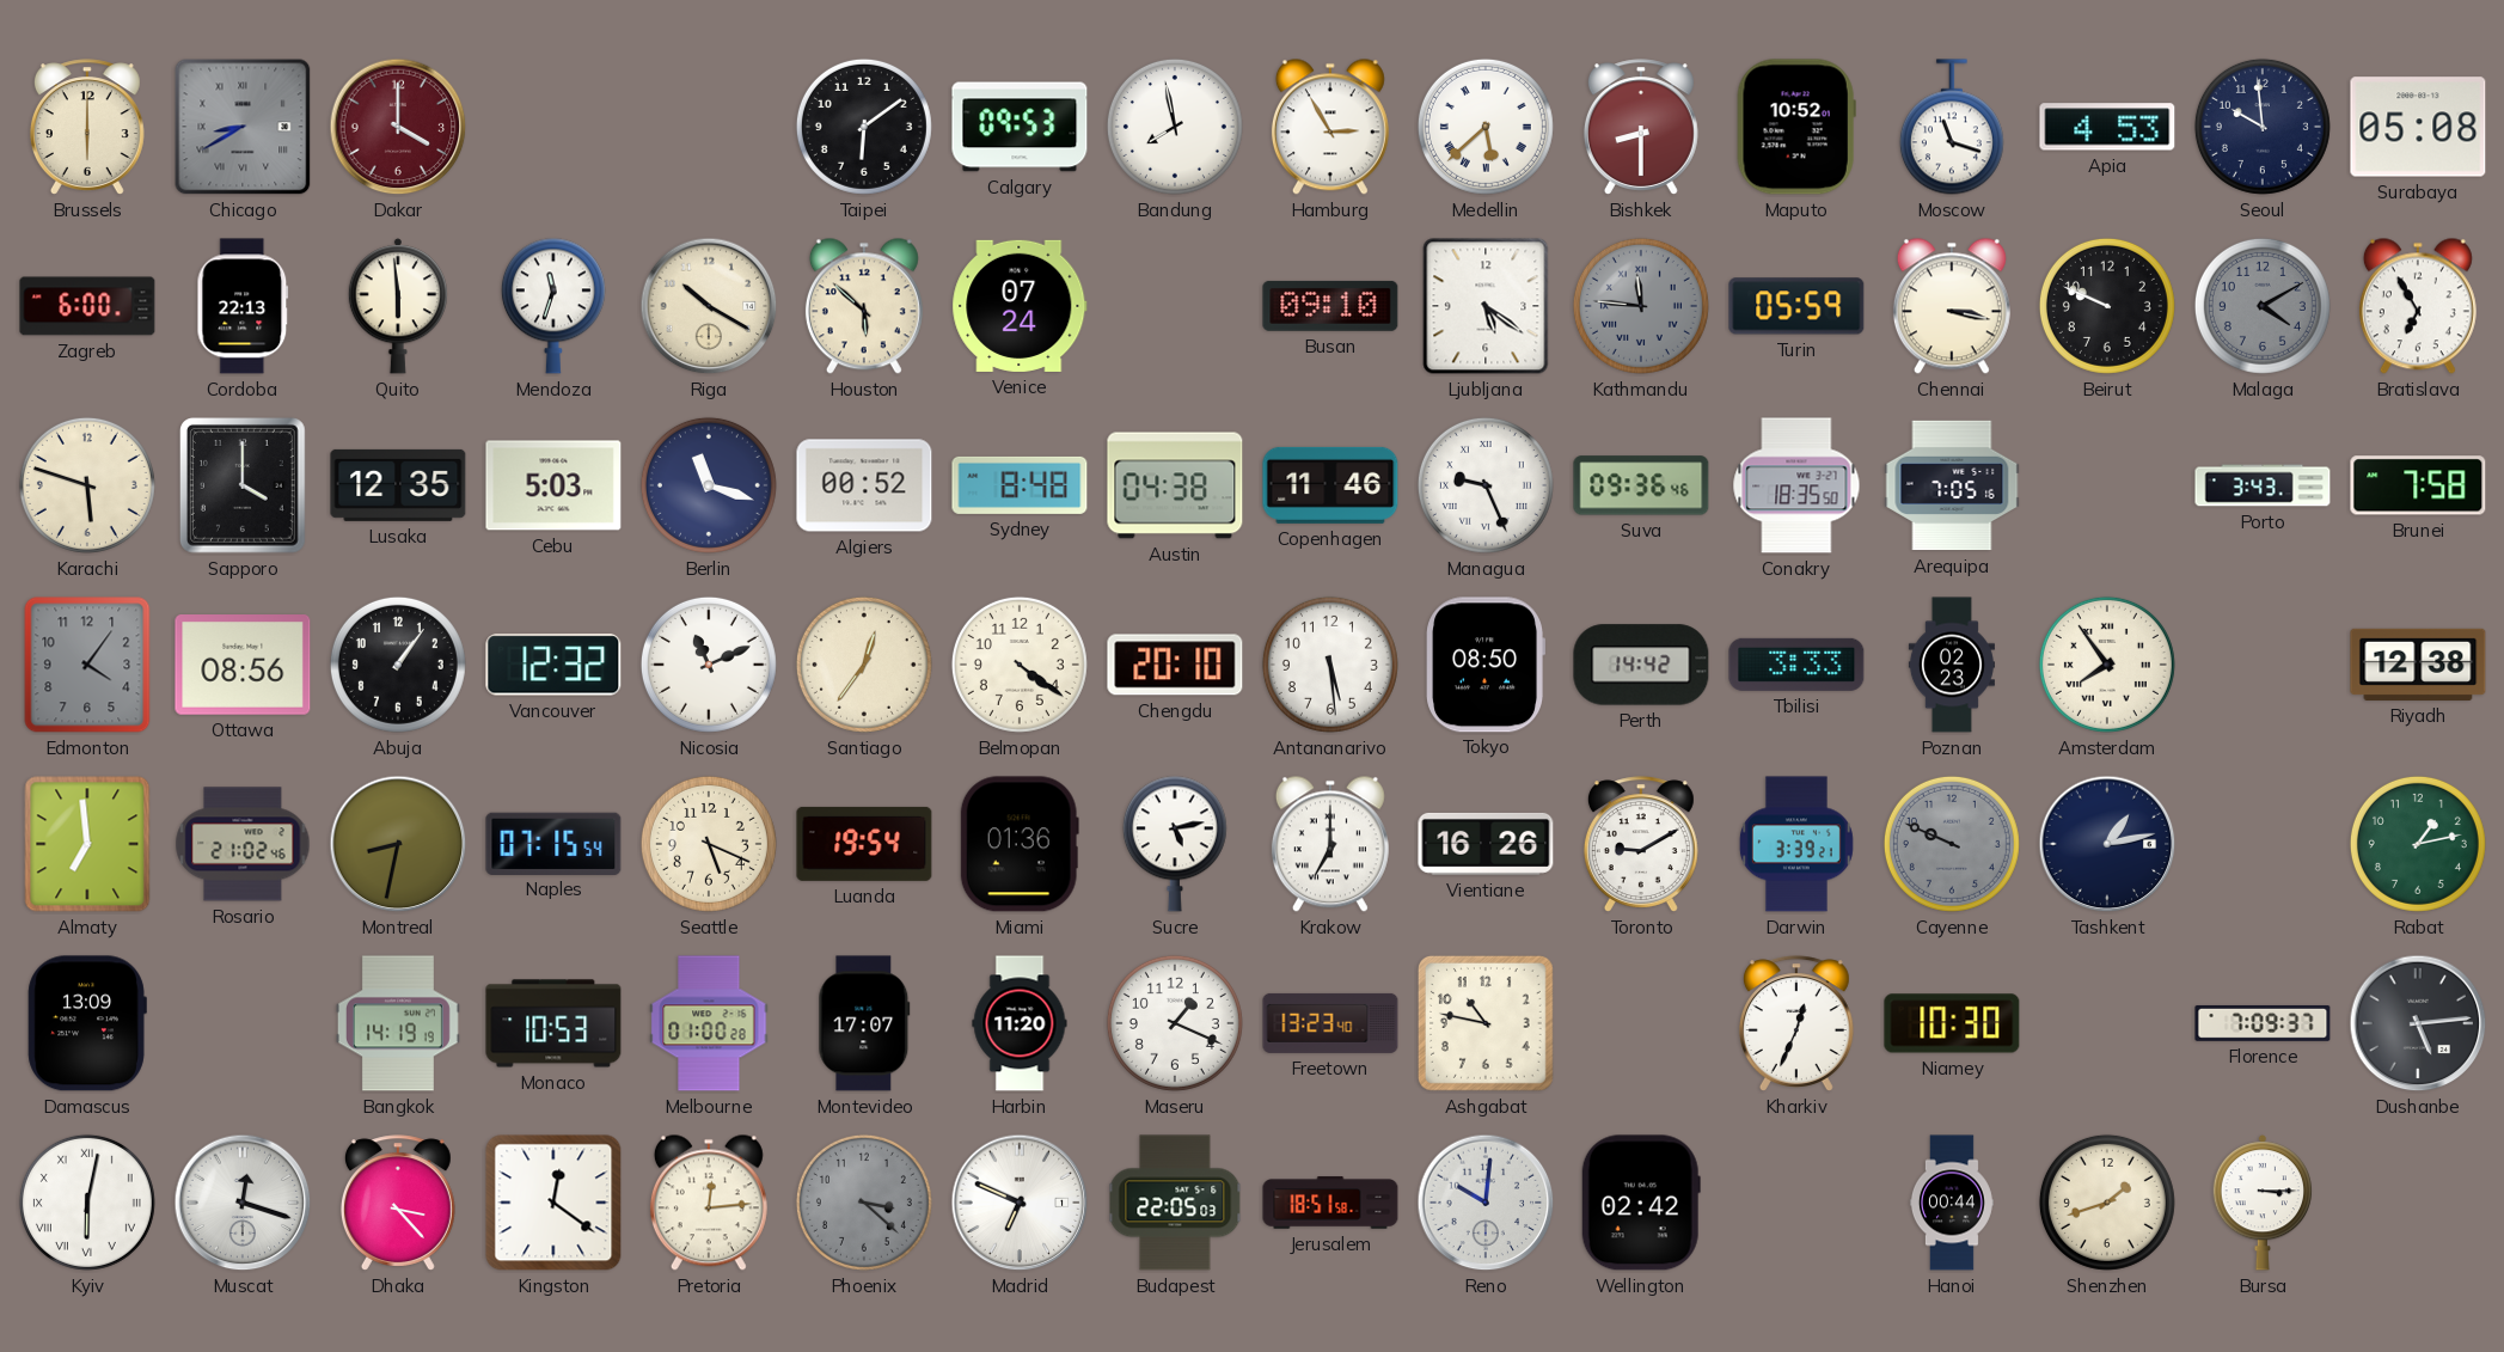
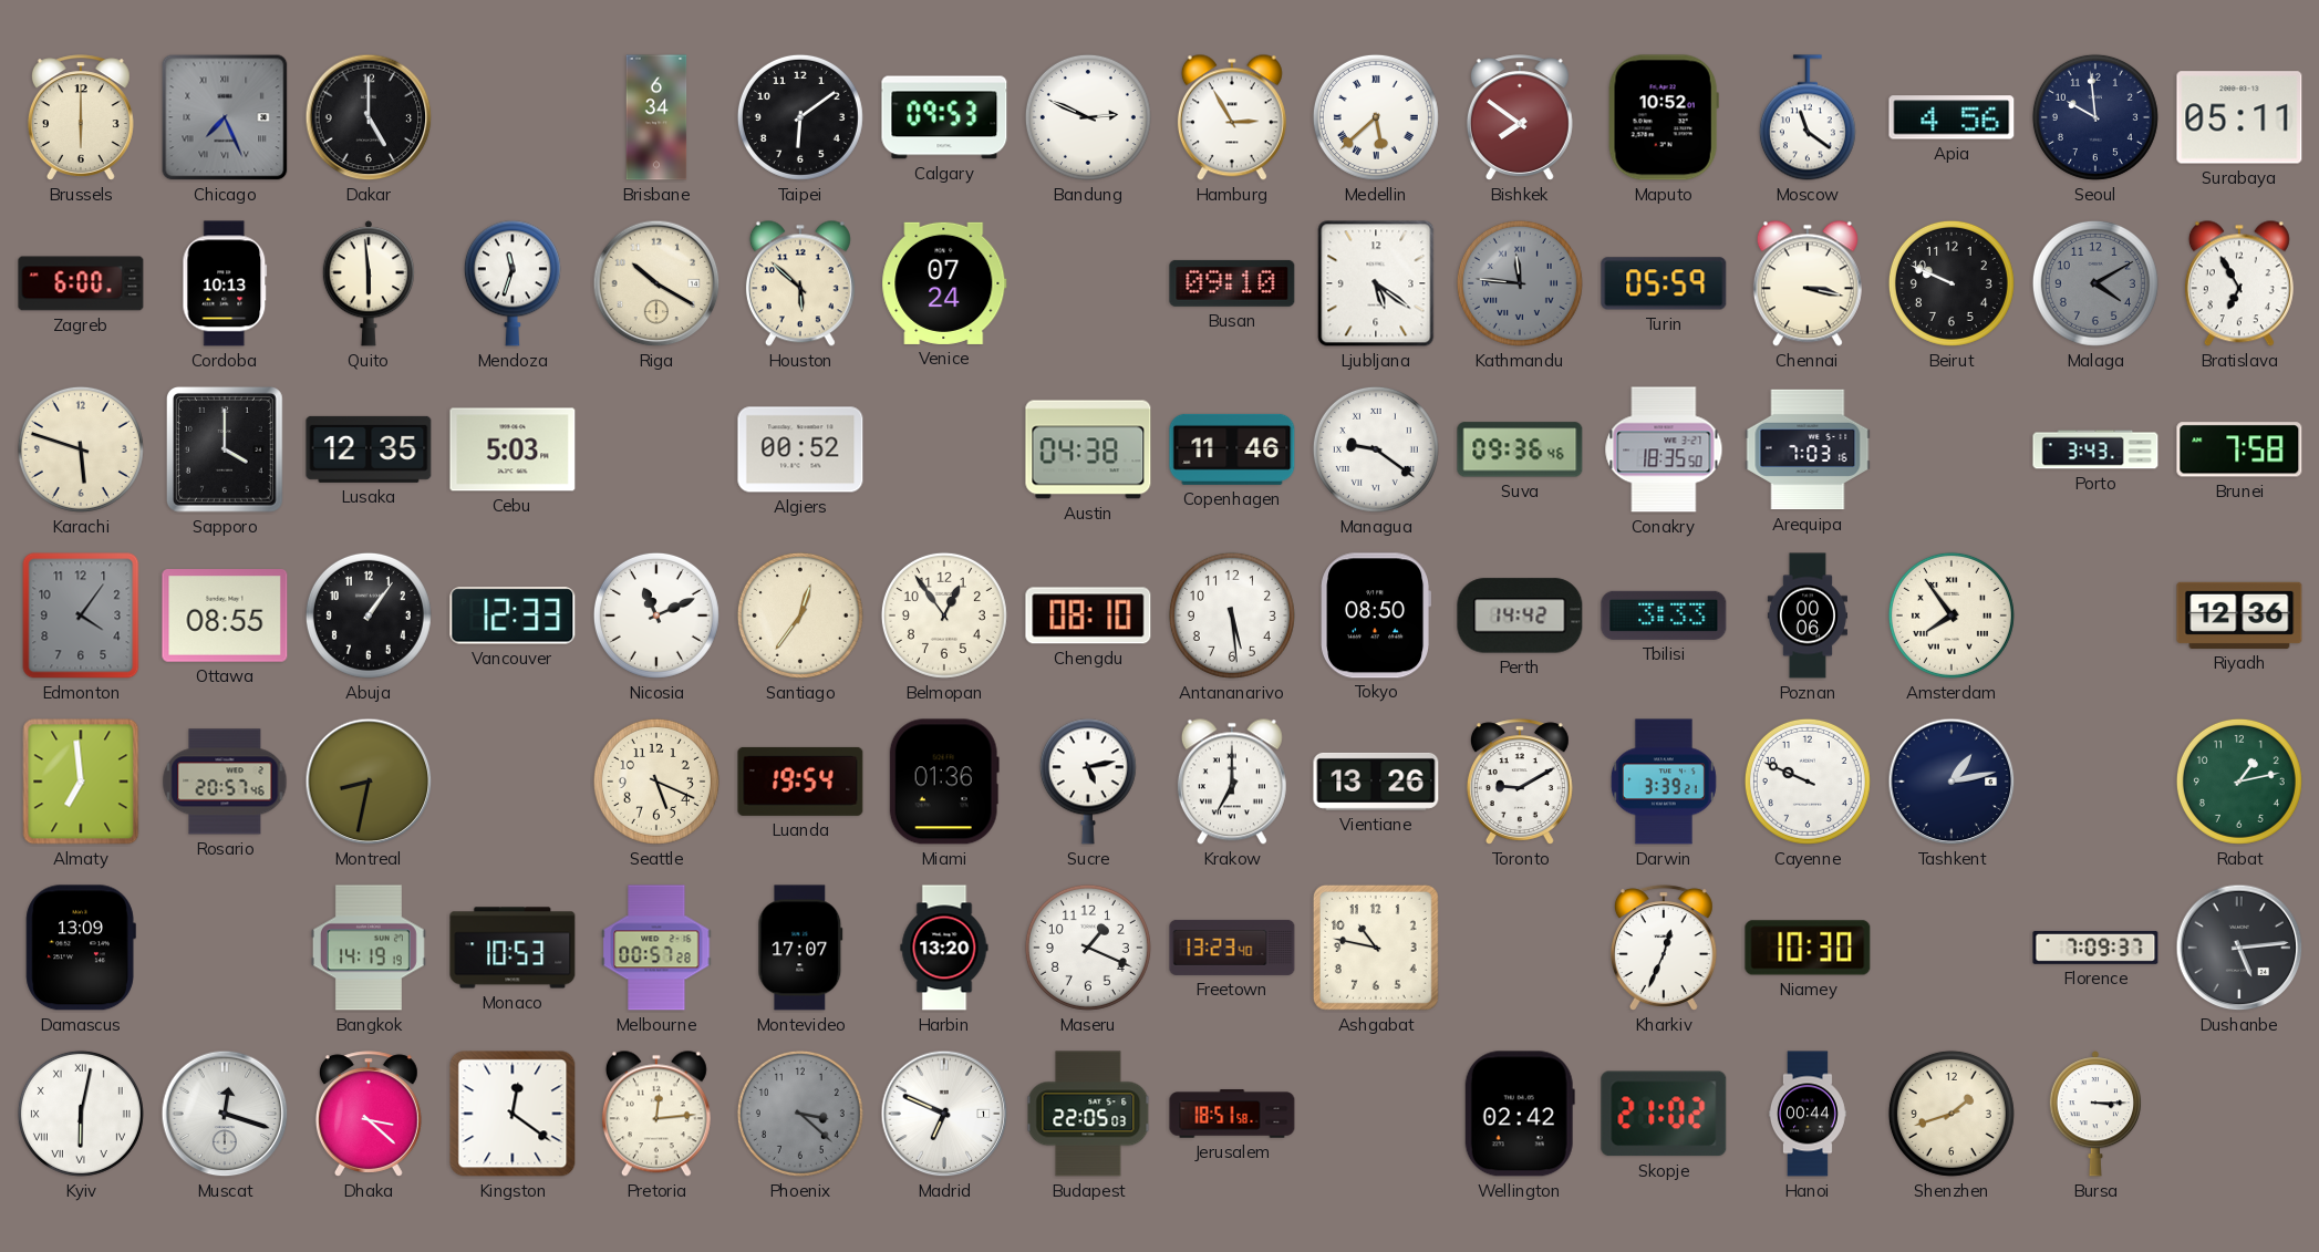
Chicago: 8:40 -> 7:26 (225, 117)
Dakar: 4:00 -> 5:00 (369, 117)
Dakar dial: burgundy -> black (369, 117)
Brisbane: none -> 6:34 (656, 117)
Bandung: 7:58 -> 2:49 (1088, 117)
Bishkek: 8:30 -> 7:51 (1520, 117)
Moscow: 11:18 -> 11:21 (1808, 117)
Apia: 4:53 -> 4:56 (1952, 117)
Surabaya: 05:08 -> 05:11 (2239, 117)
Cordoba: 22:13 -> 10:13 (225, 283)
Berlin: 11:18 -> none (709, 485)
Sydney: 8:48 -> none (1020, 485)
Managua: 9:26 -> 9:21 (1376, 449)
Arequipa: 7:05 -> 7:03 (1808, 449)
Ottawa: 08:56 -> 08:55 (225, 615)
Vancouver: 12:32 -> 12:33 (513, 615)
Belmopan: 4:21 -> 12:54 (944, 615)
Chengdu: 20:10 -> 08:10 (1088, 615)
Poznan: 02:23 -> 00:06 (1808, 615)
Riyadh: 12:38 -> 12:36 (2239, 615)
Rosario: 21:02 -> 20:57 (225, 782)
Naples: 07:15 -> none (553, 843)
Vientiane: 16:26 -> 13:26 (1376, 782)
Cayenne dial: grey -> white (1808, 782)
Melbourne: 01:00 -> 00:57 (656, 948)
Harbin: 11:20 -> 13:20 (944, 948)
Dhaka: 3:23 -> 3:22 (369, 1114)
Reno: 10:01 -> none (1486, 1203)
Skopje: none -> 21:02 (1664, 1114)
